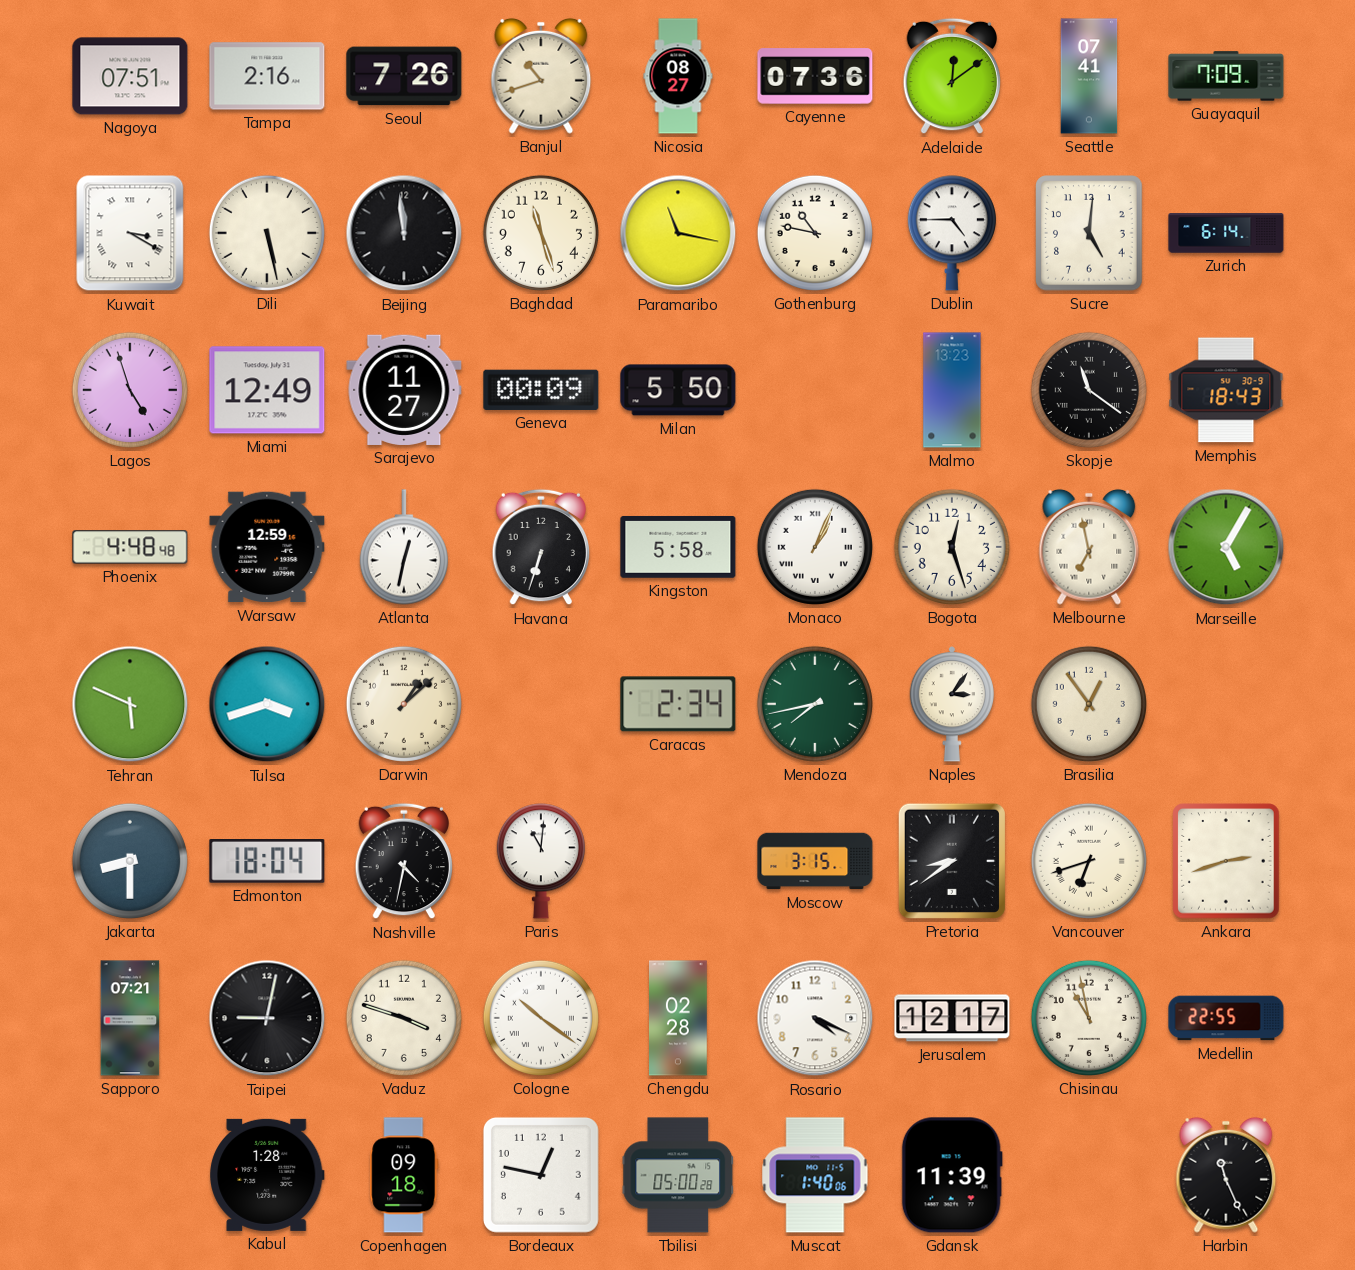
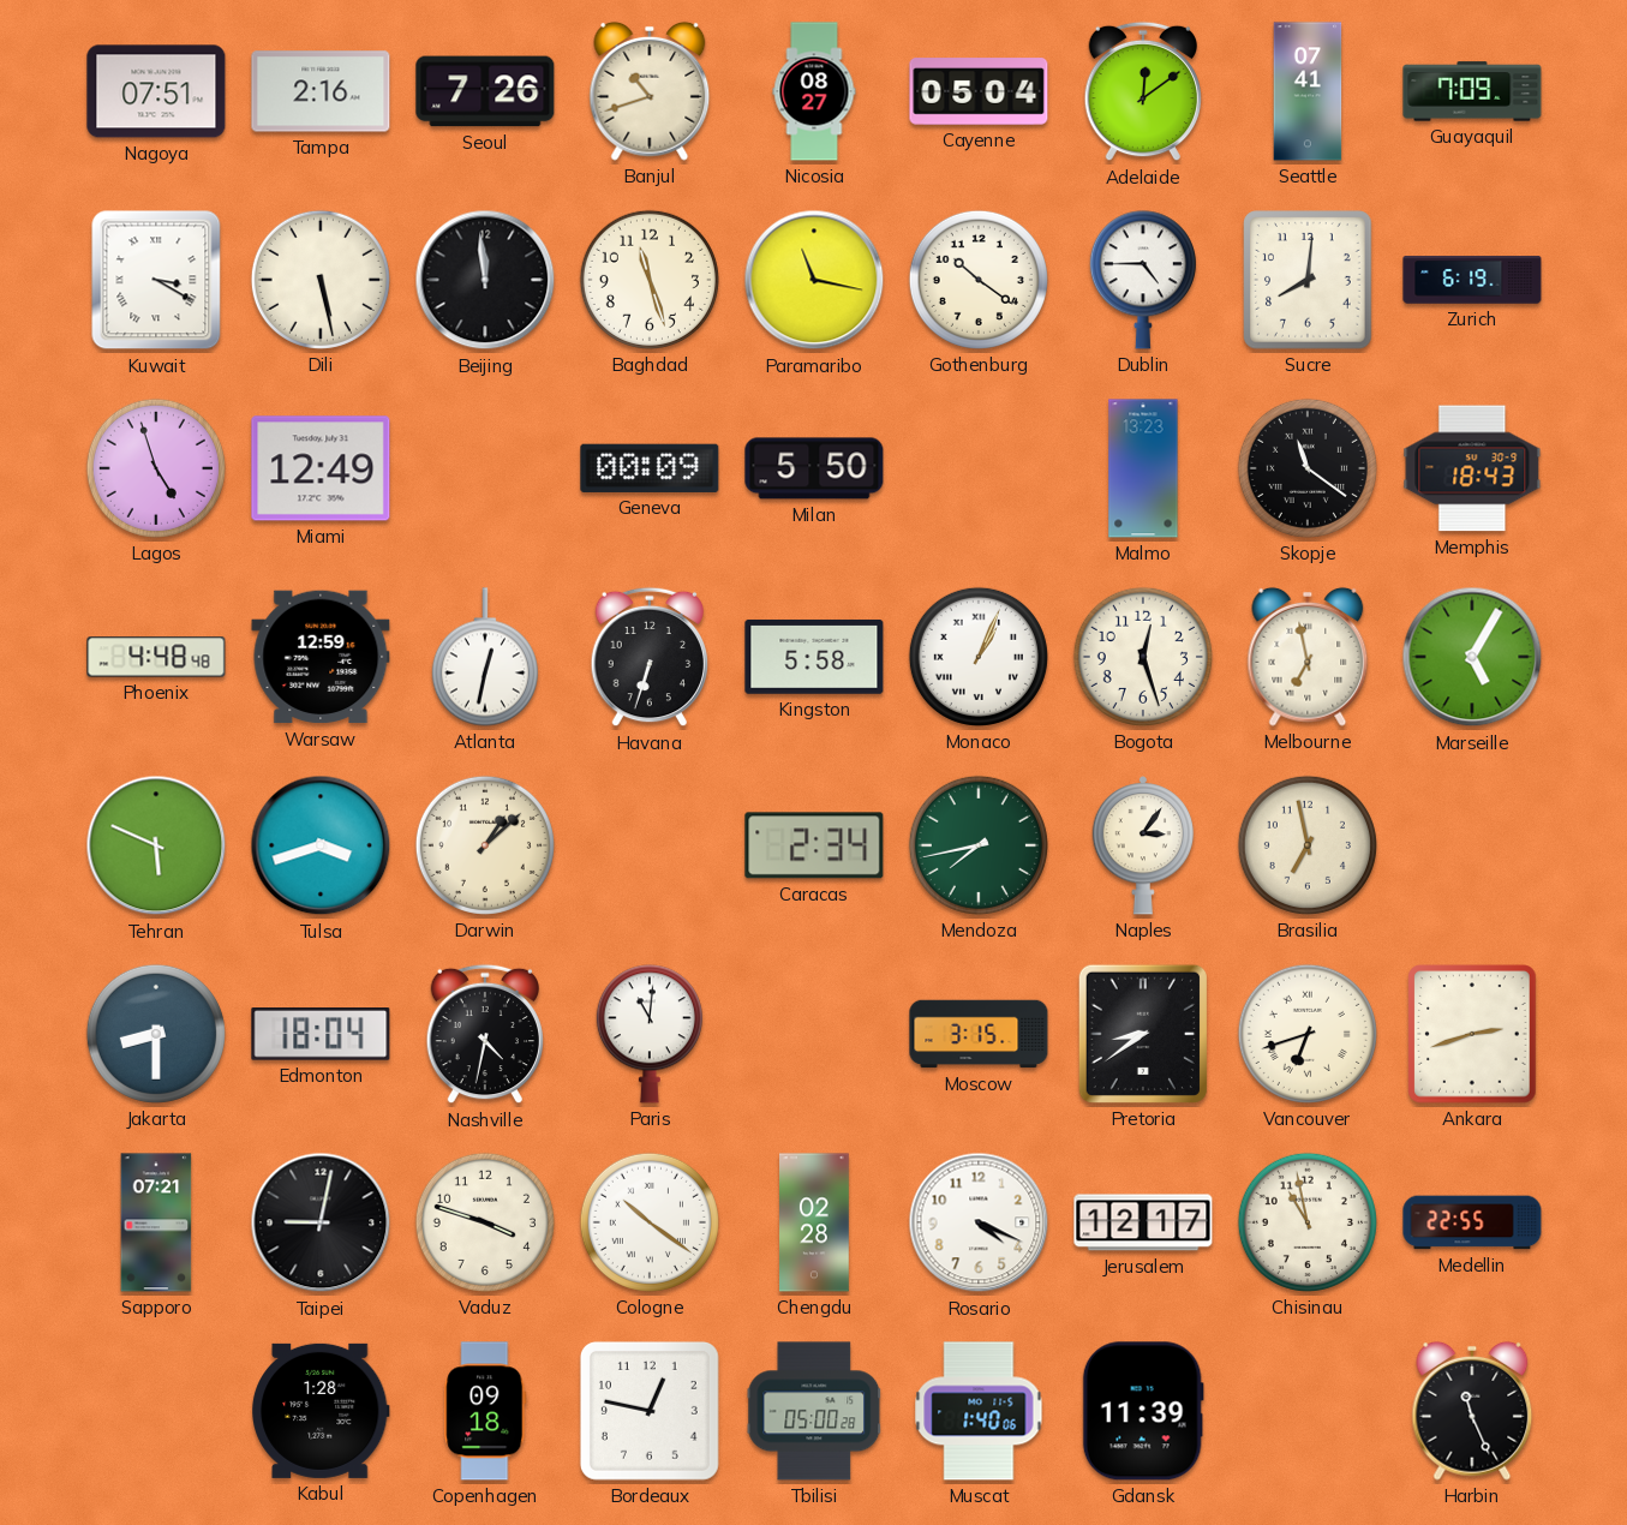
Cayenne: 07:36 -> 05:04 (979, 91)
Gothenburg: 10:47 -> 10:21 (979, 280)
Sucre: 5:01 -> 8:01 (1308, 280)
Zurich: 6:14 -> 6:19 (1472, 280)
Sarajevo: 11:27 -> none (404, 390)
Brasilia: 12:54 -> 6:58 (1308, 845)
